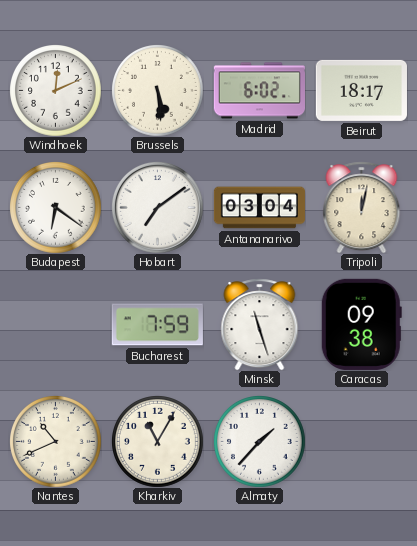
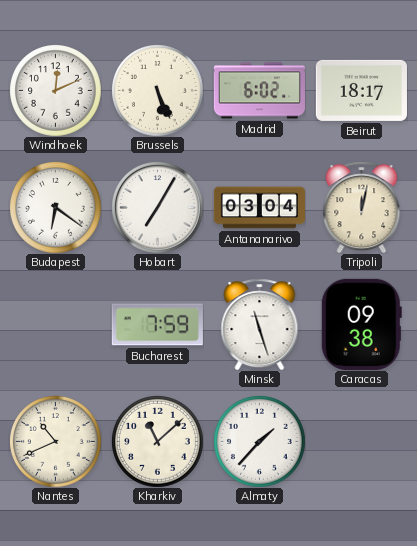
Brussels: 5:29 -> 5:26 (158, 91)
Hobart: 7:09 -> 7:05 (157, 207)
Kharkiv: 11:05 -> 11:08 (158, 442)
